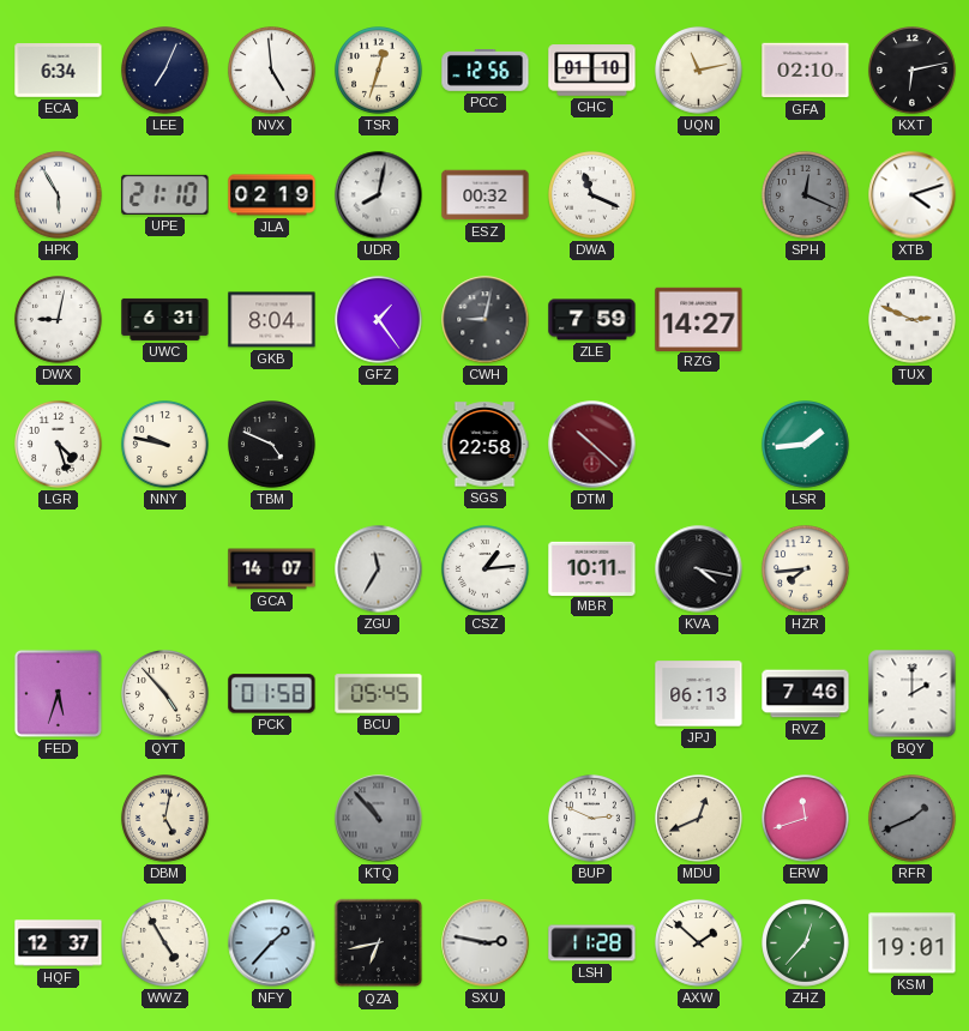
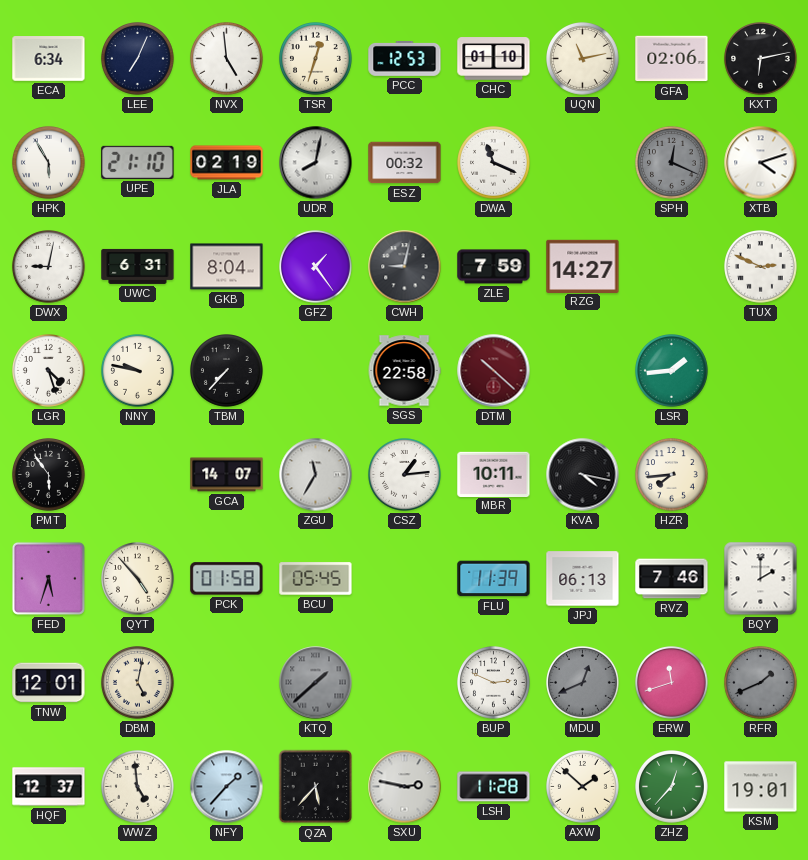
PCC: 12:56 -> 12:53 (405, 59)
GFA: 02:10 -> 02:06 (672, 59)
TBM: 4:49 -> 7:37 (227, 371)
PMT: none -> 5:54 (49, 475)
FLU: none -> 11:39 (494, 579)
TNW: none -> 12:01 (49, 683)
KTQ: 10:53 -> 1:38 (316, 683)
MDU dial: cream -> grey (583, 683)
WWZ: 4:55 -> 4:59 (138, 787)
QZA: 6:43 -> 5:37 (316, 787)
